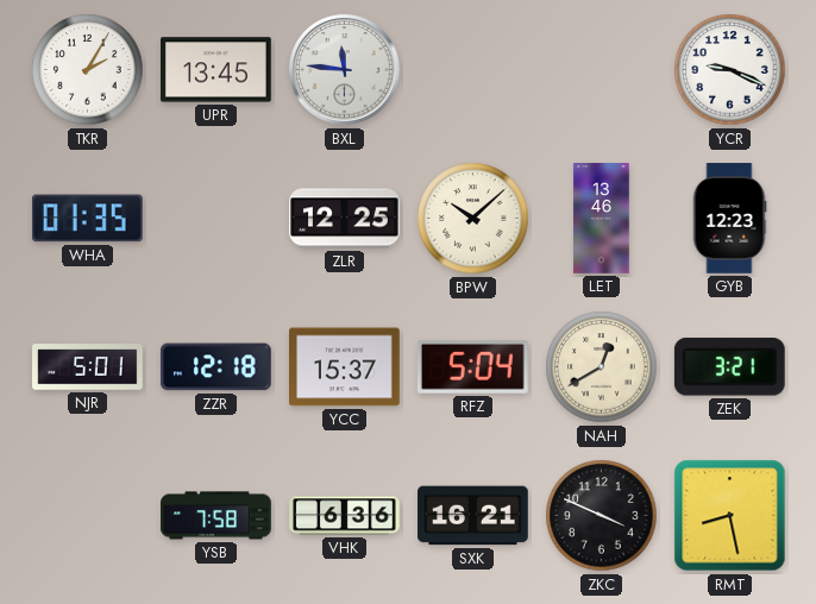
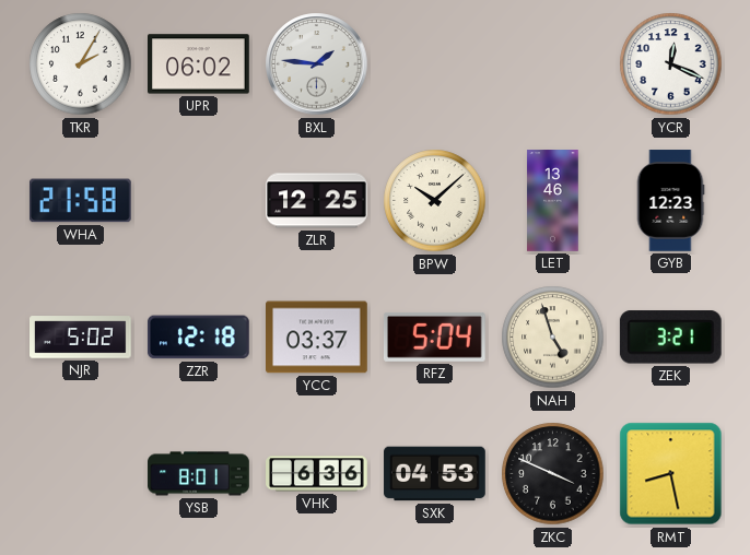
UPR: 13:45 -> 06:02 (199, 64)
BXL: 11:46 -> 1:46 (317, 64)
YCR: 9:19 -> 12:19 (671, 64)
WHA: 01:35 -> 21:58 (80, 201)
NJR: 5:01 -> 5:02 (81, 338)
YCC: 15:37 -> 03:37 (317, 338)
NAH: 12:40 -> 4:57 (553, 338)
YSB: 7:58 -> 8:01 (199, 474)
SXK: 16:21 -> 04:53 (435, 474)
